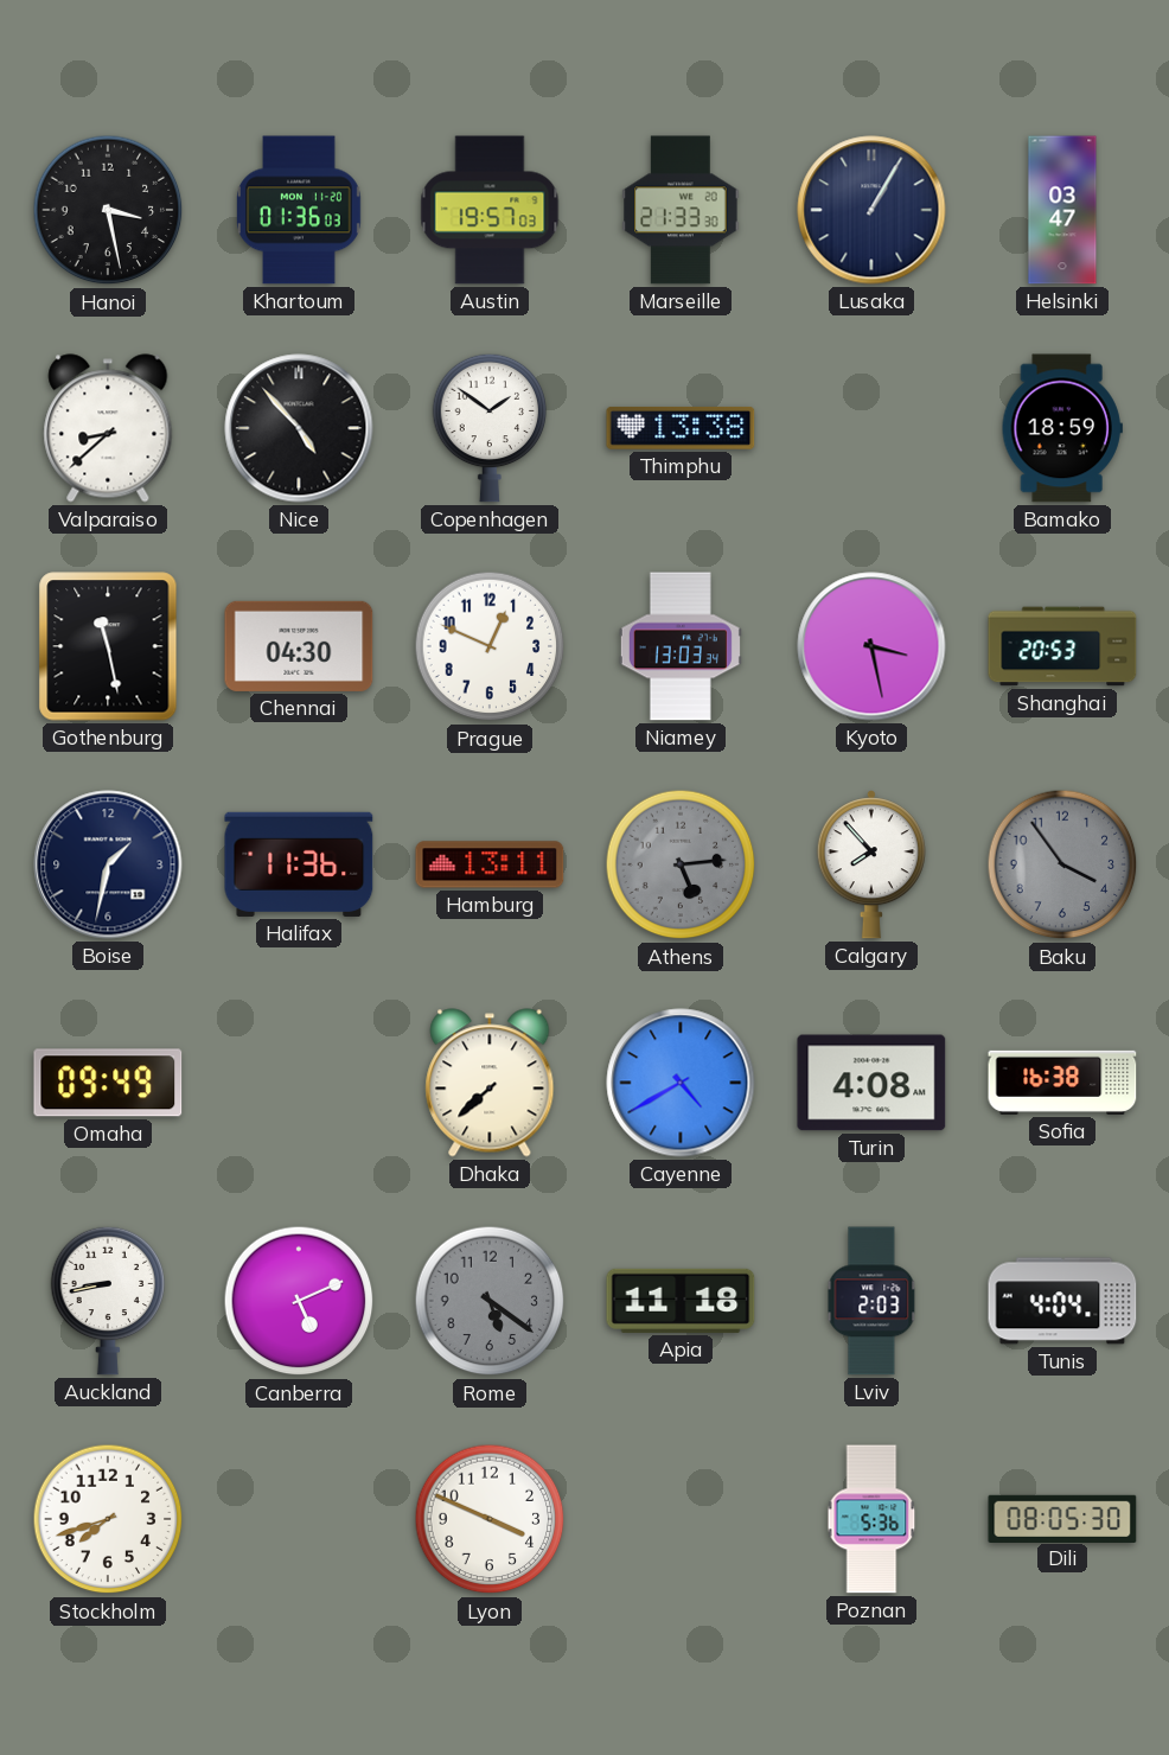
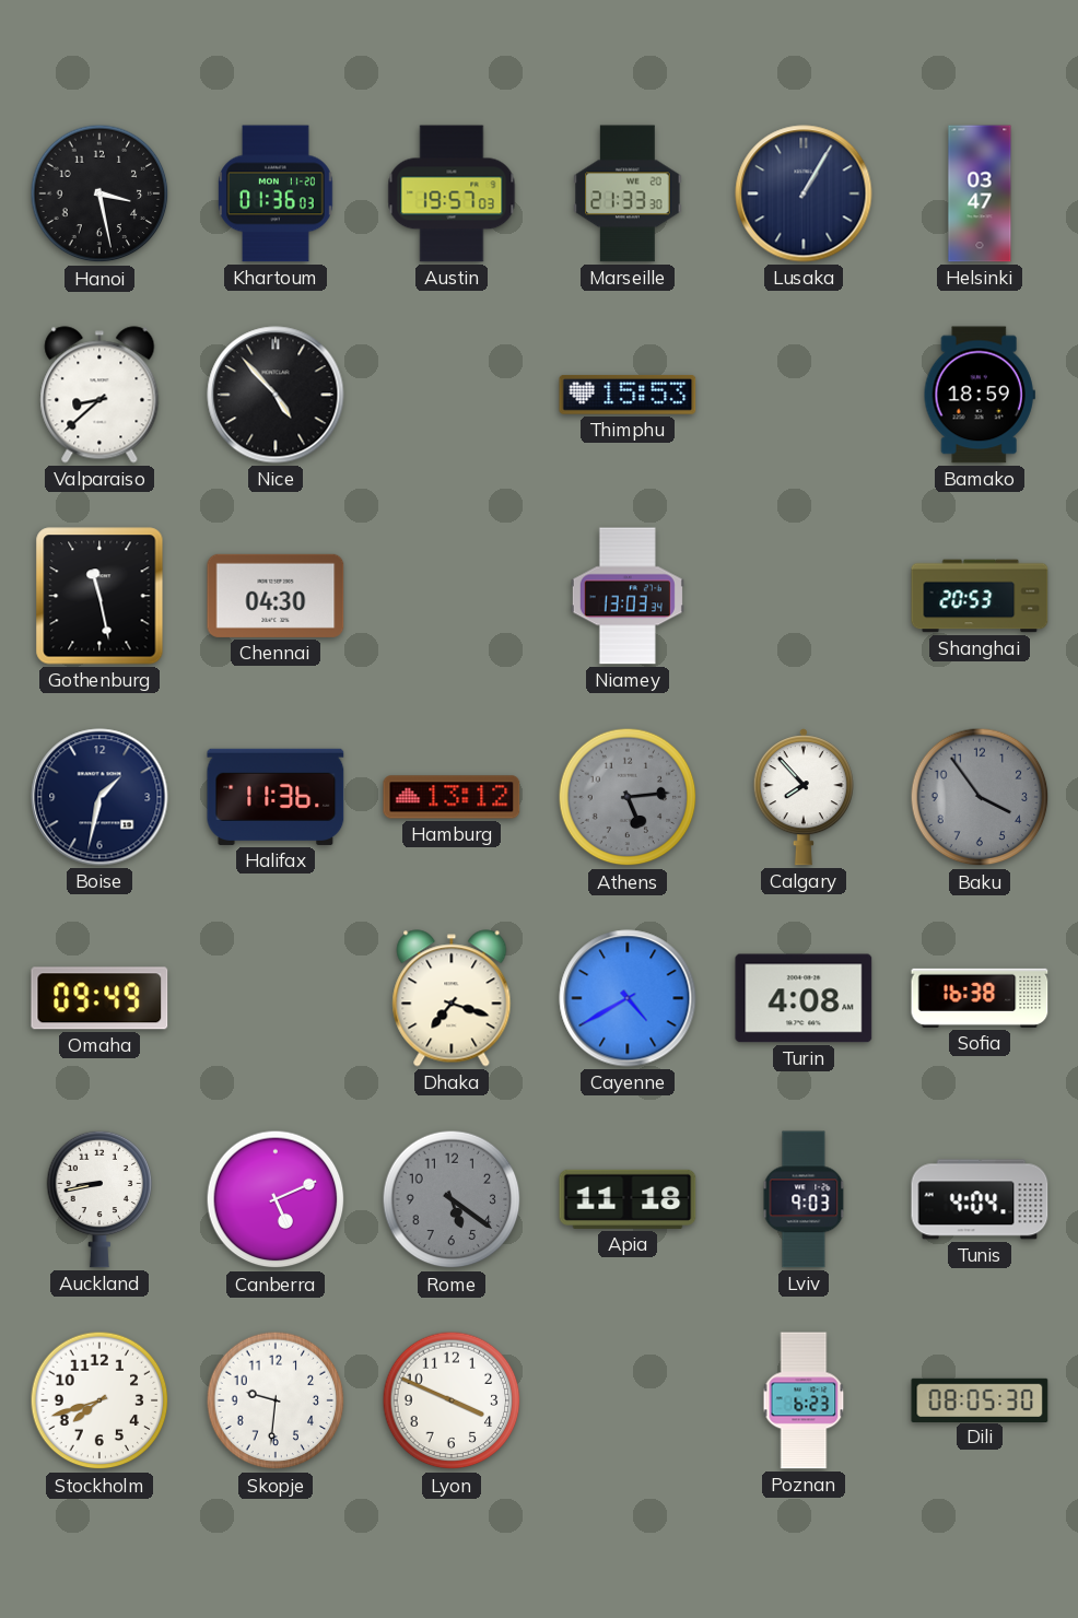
Copenhagen: 1:51 -> none (490, 428)
Thimphu: 13:38 -> 15:53 (628, 395)
Prague: 12:49 -> none (490, 646)
Kyoto: 3:28 -> none (871, 646)
Hamburg: 13:11 -> 13:12 (452, 797)
Dhaka: 7:38 -> 7:18 (452, 998)
Lviv: 2:03 -> 9:03 (804, 1199)
Skopje: none -> 9:31 (276, 1400)
Poznan: 5:36 -> 6:23 (804, 1400)
